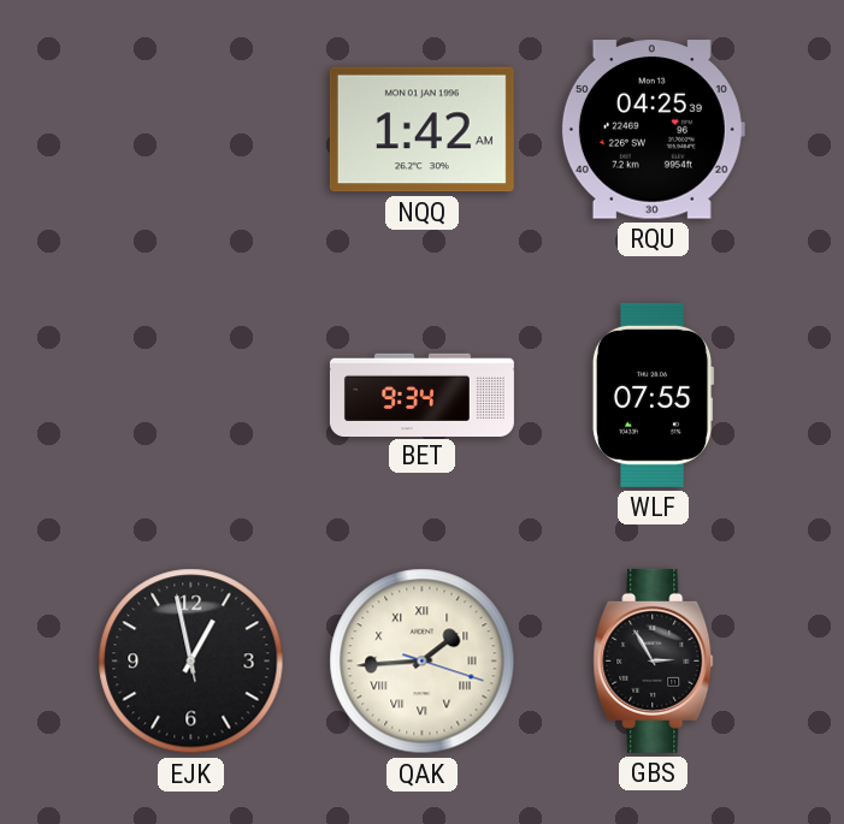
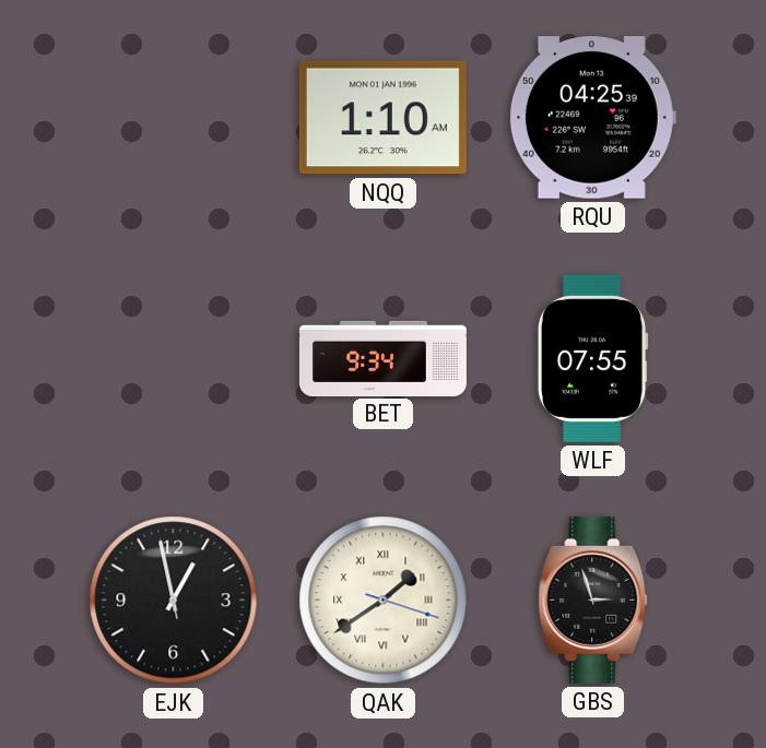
NQQ: 1:42 -> 1:10 (382, 118)
QAK: 1:44 -> 1:39 (384, 601)
GBS: 2:55 -> 2:57 (593, 599)
